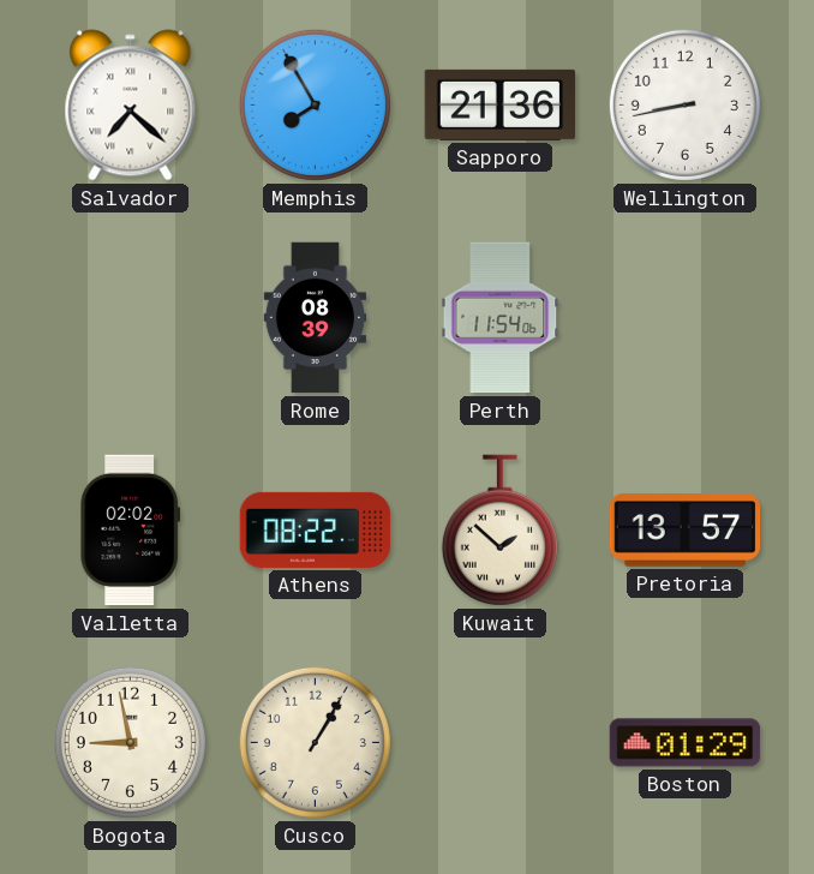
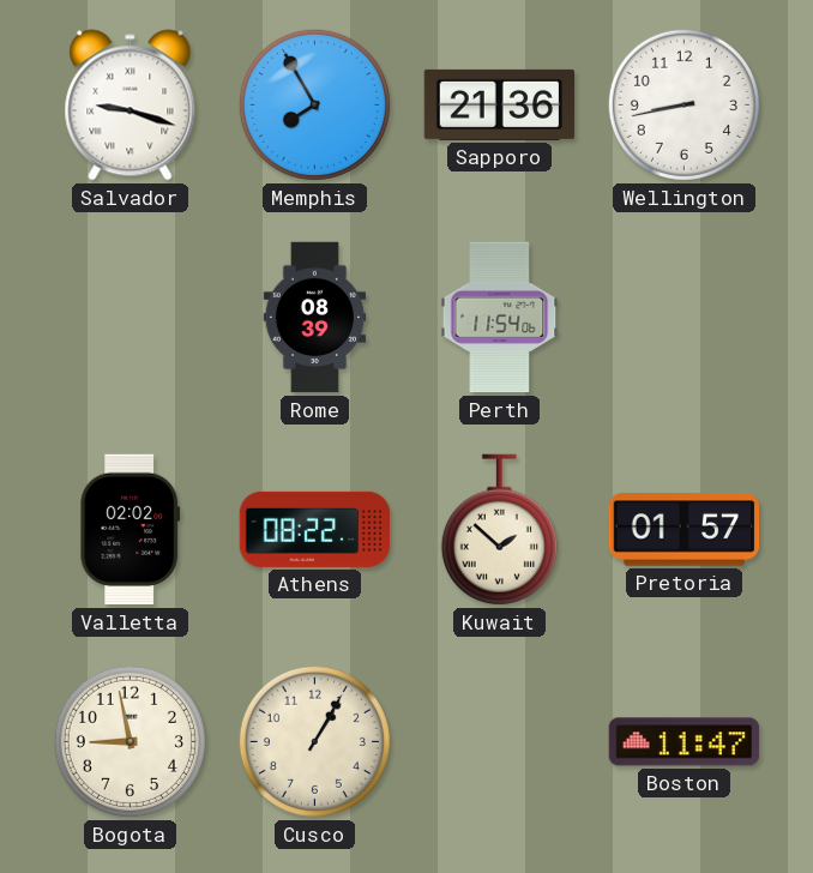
Salvador: 7:22 -> 9:18 (131, 106)
Pretoria: 13:57 -> 01:57 (685, 530)
Boston: 01:29 -> 11:47 (685, 742)
